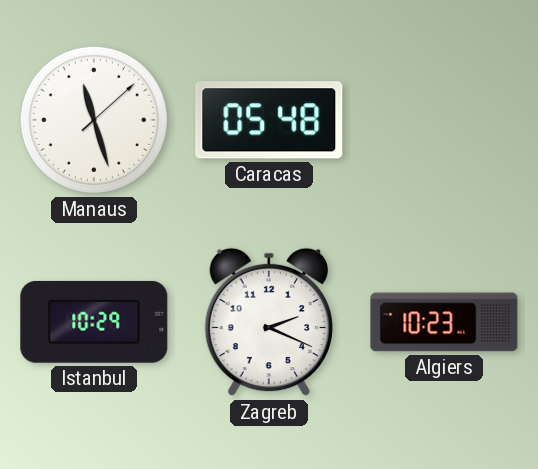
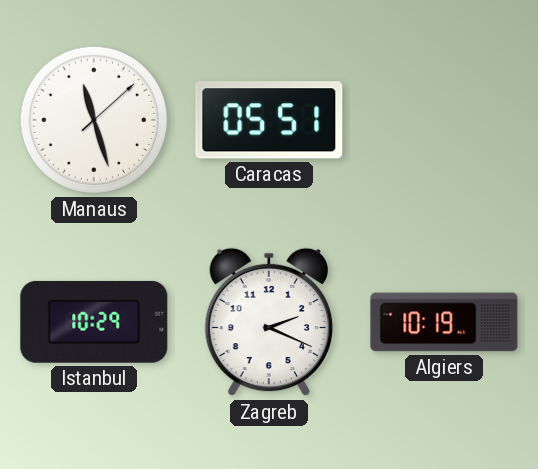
Caracas: 05:48 -> 05:51 (269, 120)
Algiers: 10:23 -> 10:19 (444, 322)
